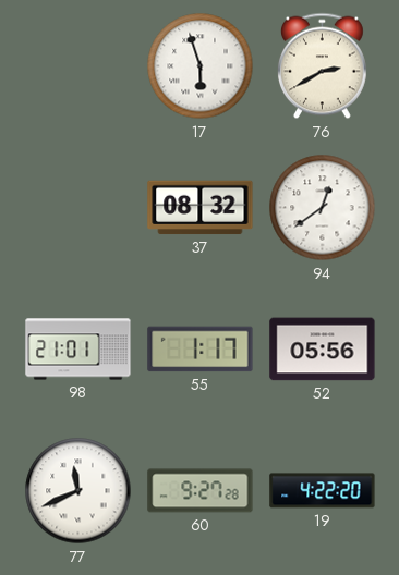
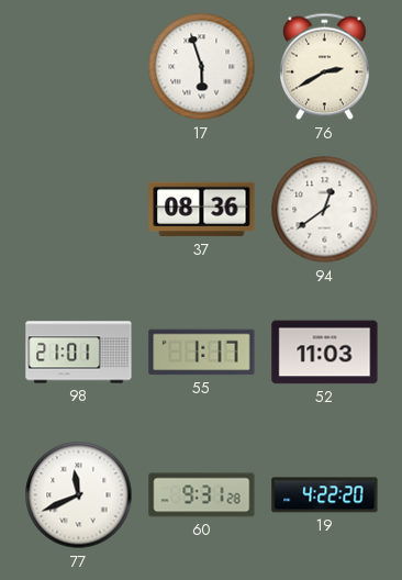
37: 08:32 -> 08:36 (202, 210)
52: 05:56 -> 11:03 (325, 353)
60: 9:27 -> 9:31 (202, 495)
